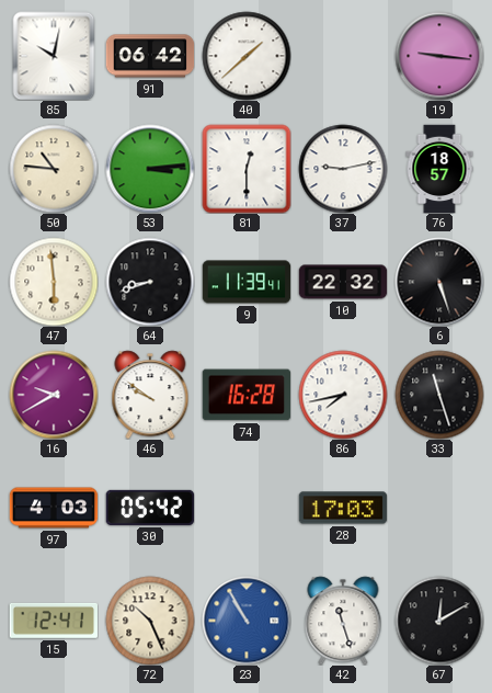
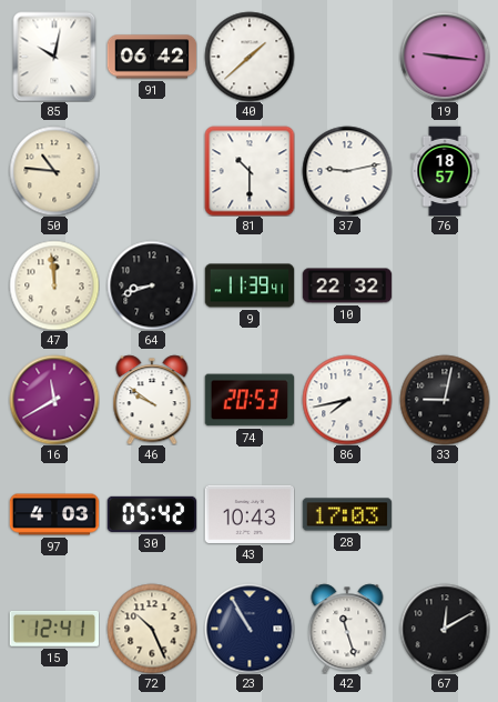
53: 3:14 -> none (150, 169)
81: 12:30 -> 10:30 (250, 171)
47: 5:59 -> 11:59 (54, 285)
6: 5:27 -> none (439, 282)
16: 9:40 -> 11:40 (54, 400)
74: 16:28 -> 20:53 (248, 400)
33: 11:27 -> 9:02 (445, 400)
43: none -> 10:43 (250, 514)
23 dial: blue -> navy (250, 629)
